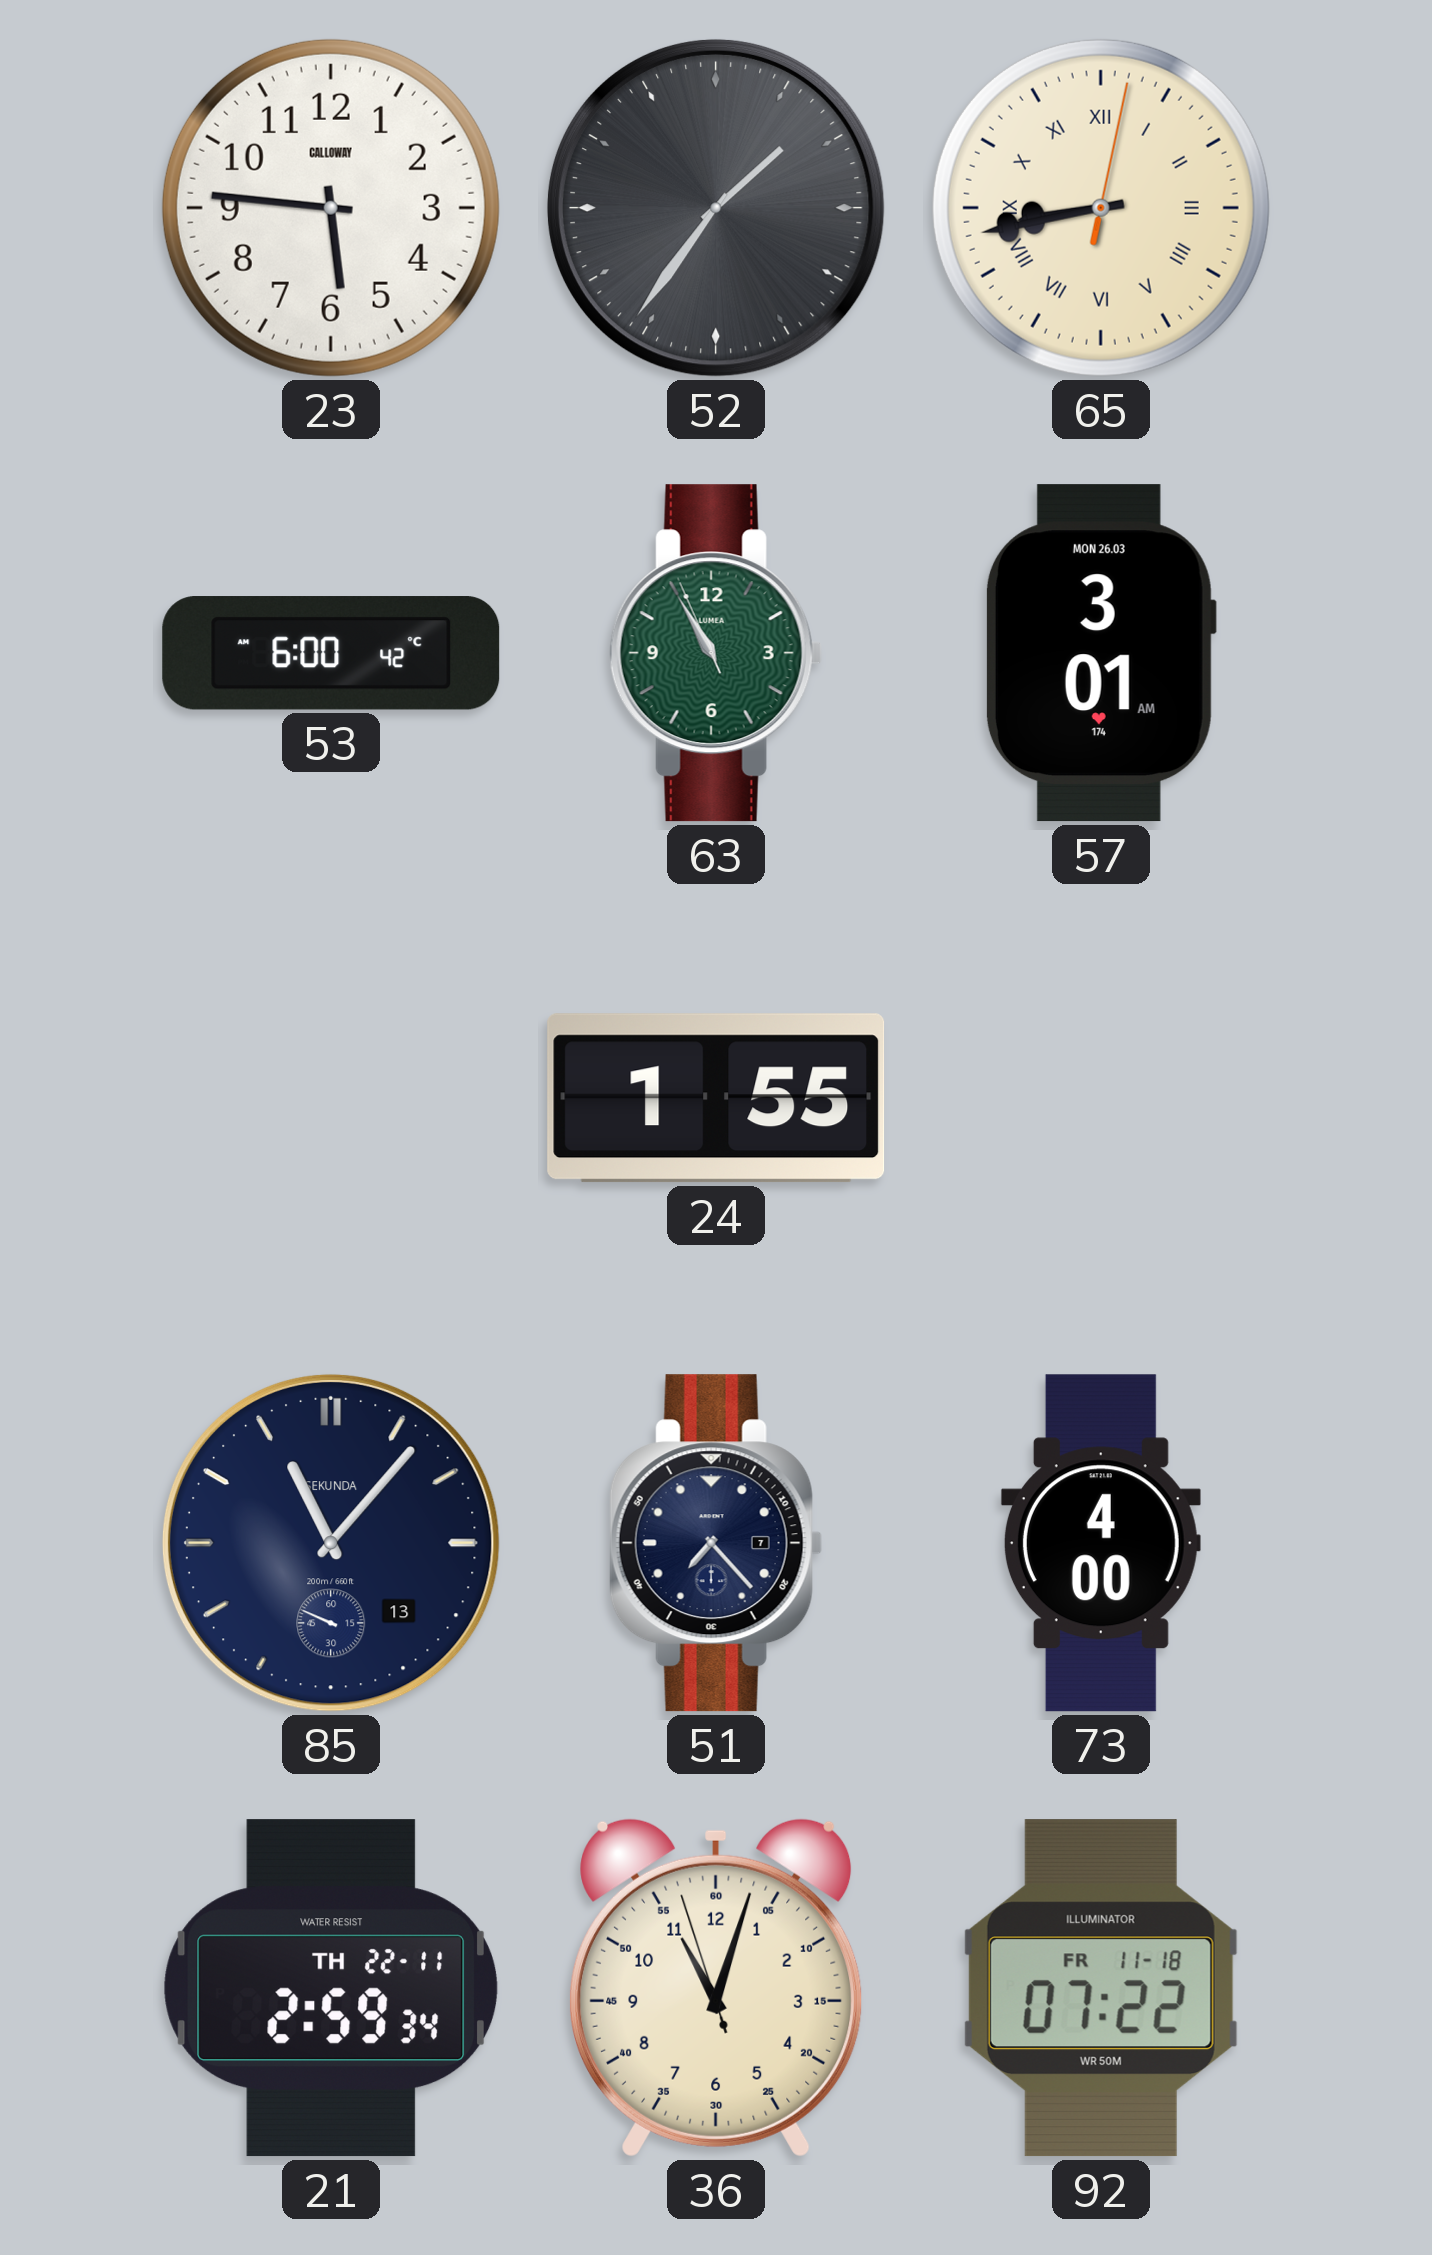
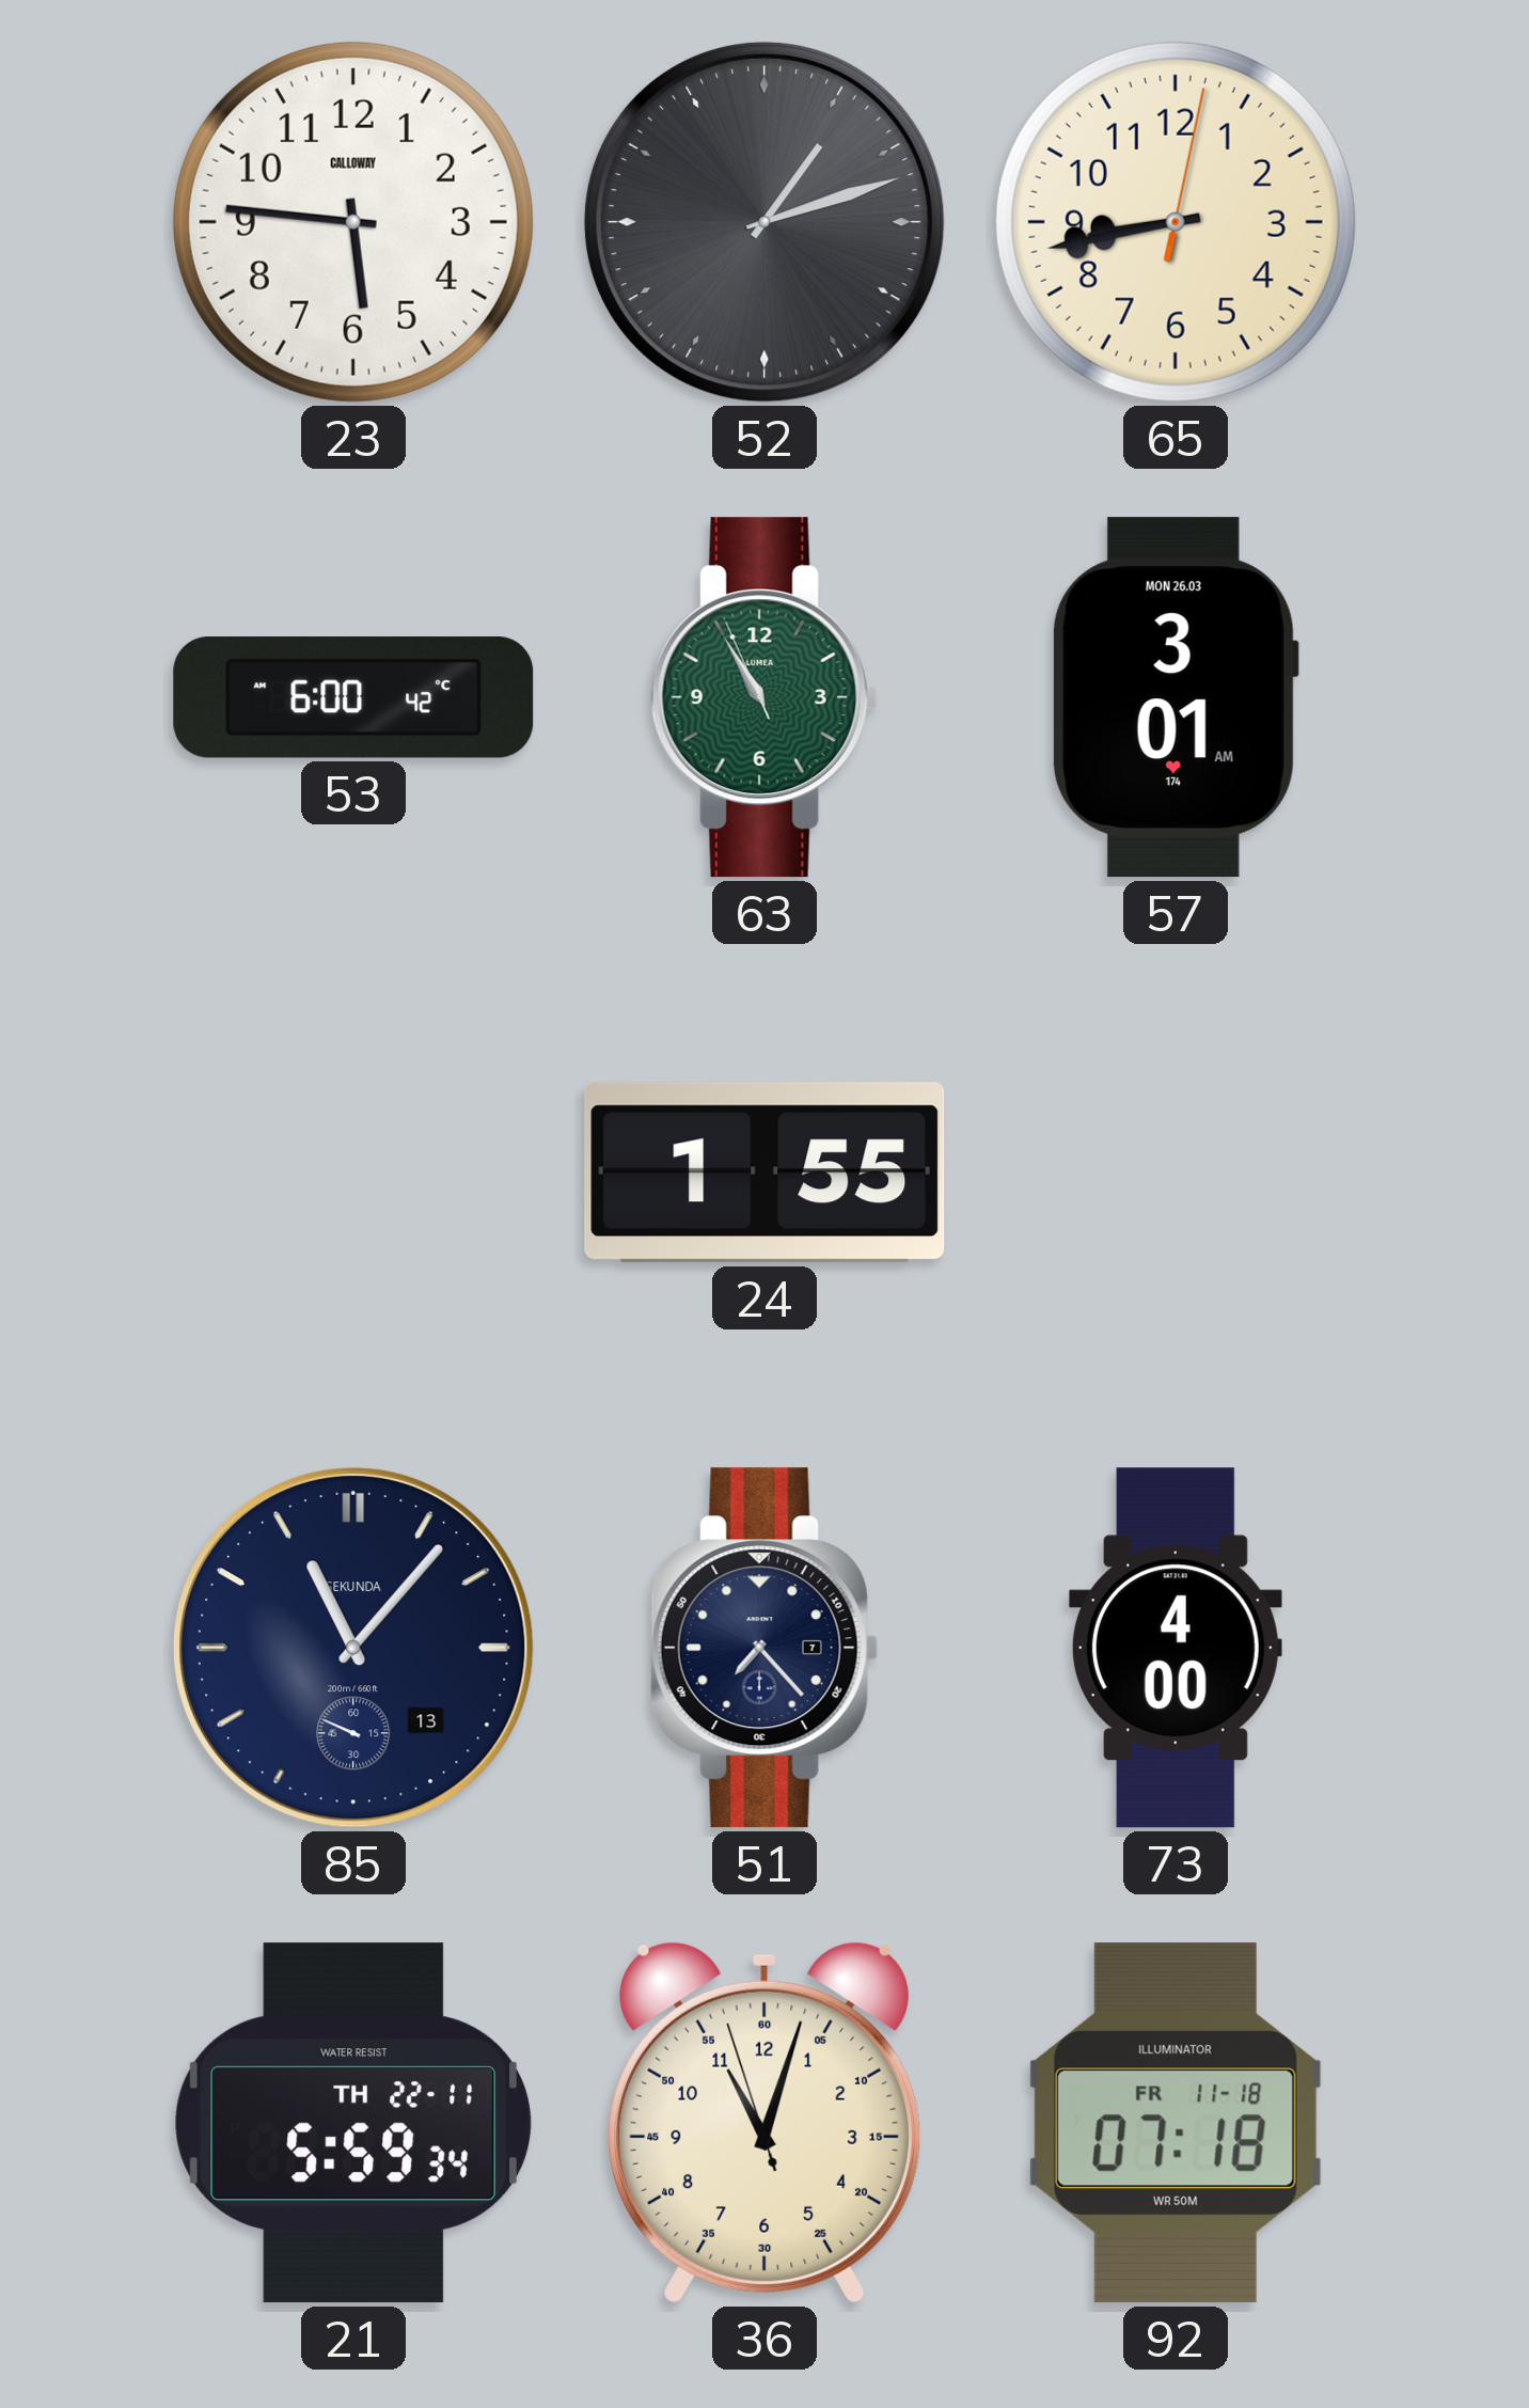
52: 1:36 -> 1:12 (764, 222)
65 numerals: Roman -> Arabic (1176, 222)
21: 2:59 -> 5:59 (352, 2123)
92: 07:22 -> 07:18 (1176, 2123)
